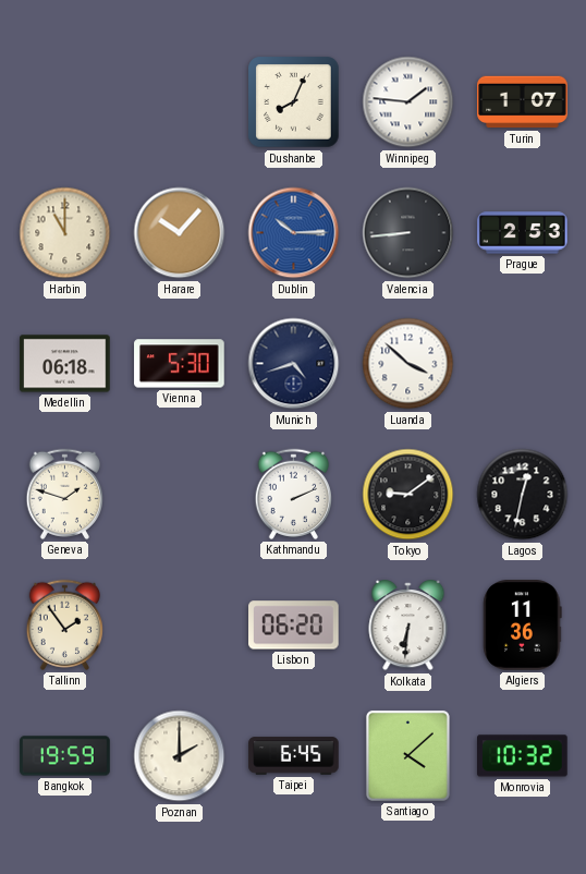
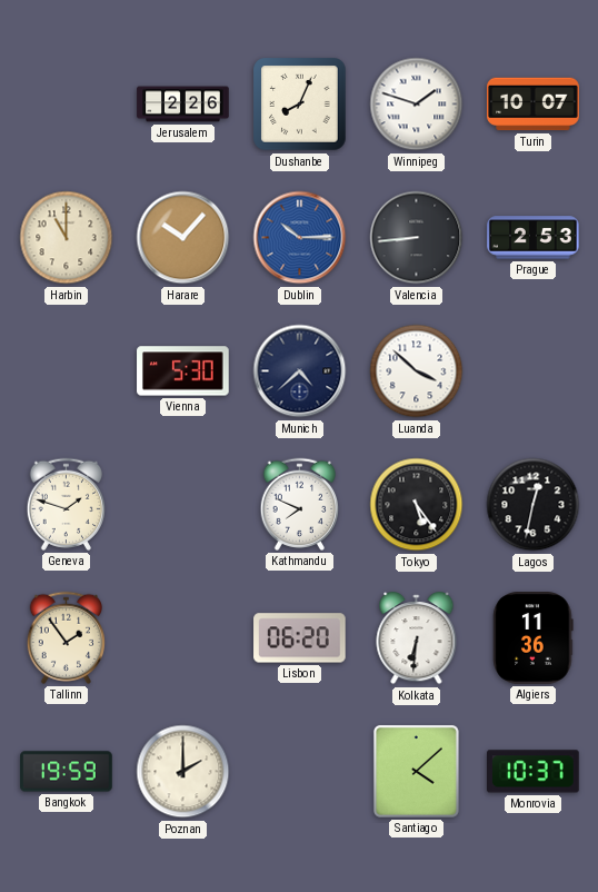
Jerusalem: none -> 2:26 (183, 105)
Winnipeg: 1:46 -> 1:48 (417, 105)
Turin: 1:07 -> 10:07 (534, 105)
Medellin: 06:18 -> none (65, 364)
Munich: 4:42 -> 4:38 (300, 371)
Kathmandu: 2:11 -> 7:49 (300, 504)
Tokyo: 9:09 -> 5:24 (417, 505)
Taipei: 6:45 -> none (294, 756)
Monrovia: 10:32 -> 10:37 (534, 772)
